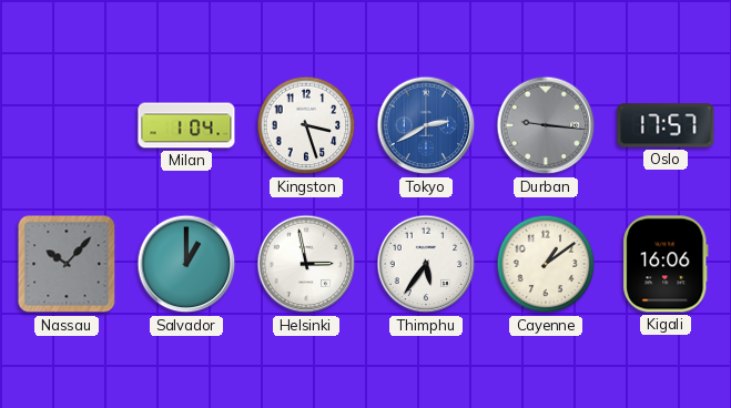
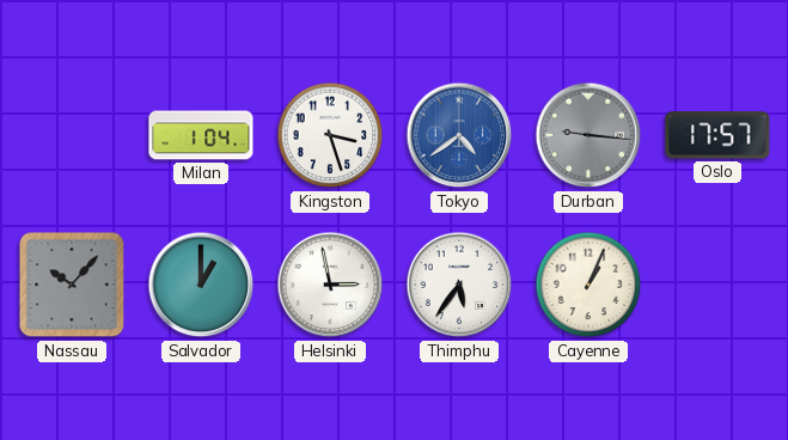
Tokyo: 2:40 -> 4:39 (459, 135)
Cayenne: 1:09 -> 1:04 (588, 285)
Kigali: 16:06 -> none (666, 264)
